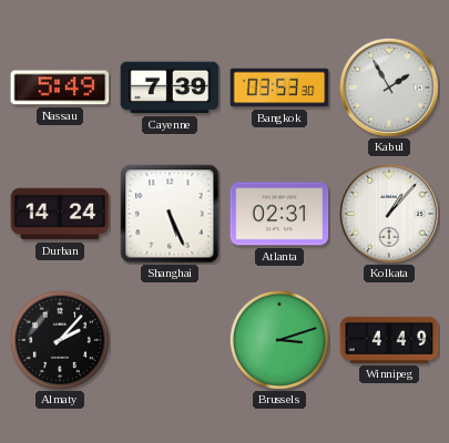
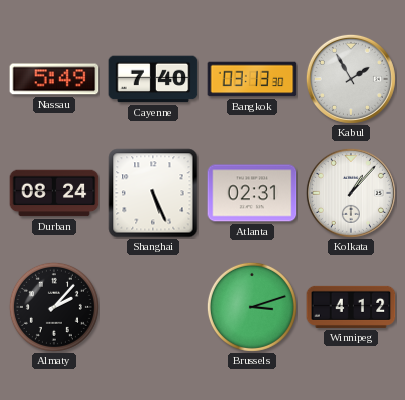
Cayenne: 7:39 -> 7:40 (153, 79)
Bangkok: 03:53 -> 03:13 (252, 79)
Durban: 14:24 -> 08:24 (54, 193)
Winnipeg: 4:49 -> 4:12 (351, 307)
